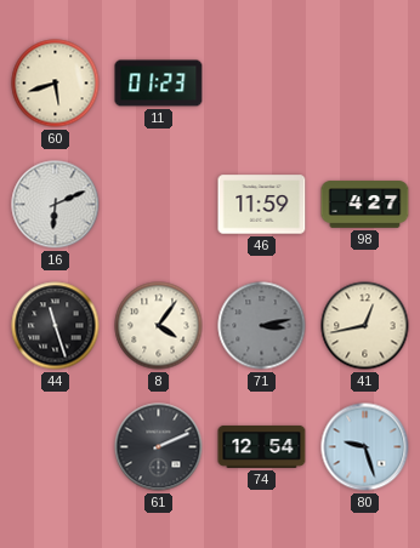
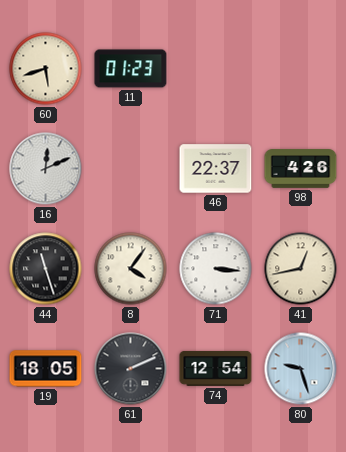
16: 6:11 -> 12:11 (46, 169)
46: 11:59 -> 22:37 (216, 169)
98: 4:27 -> 4:26 (301, 169)
71: 3:13 -> 3:16 (216, 269)
71 dial: grey -> white (216, 269)
19: none -> 18:05 (46, 369)
